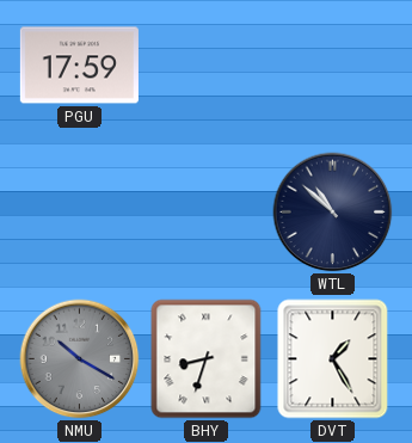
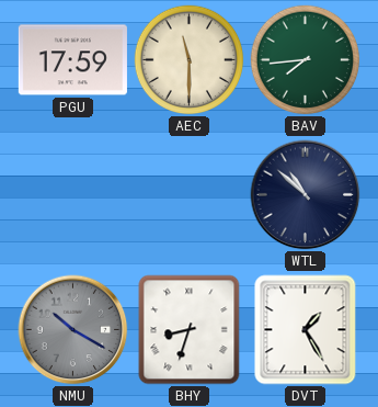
AEC: none -> 11:30 (190, 60)
BAV: none -> 7:44 (306, 60)
